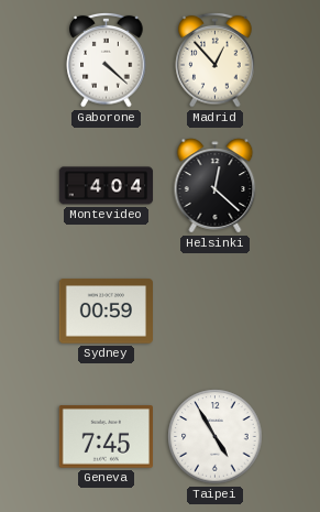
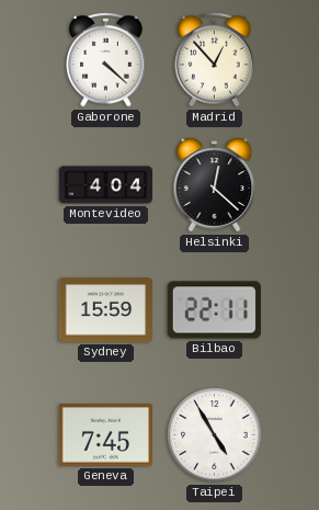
Sydney: 00:59 -> 15:59 (105, 310)
Bilbao: none -> 22:11 (214, 310)
